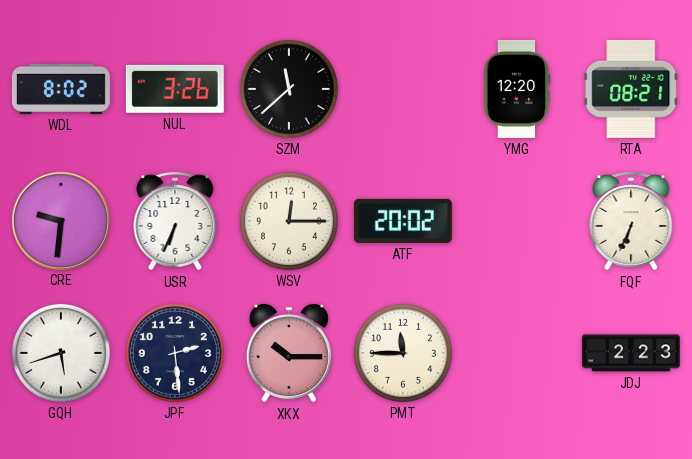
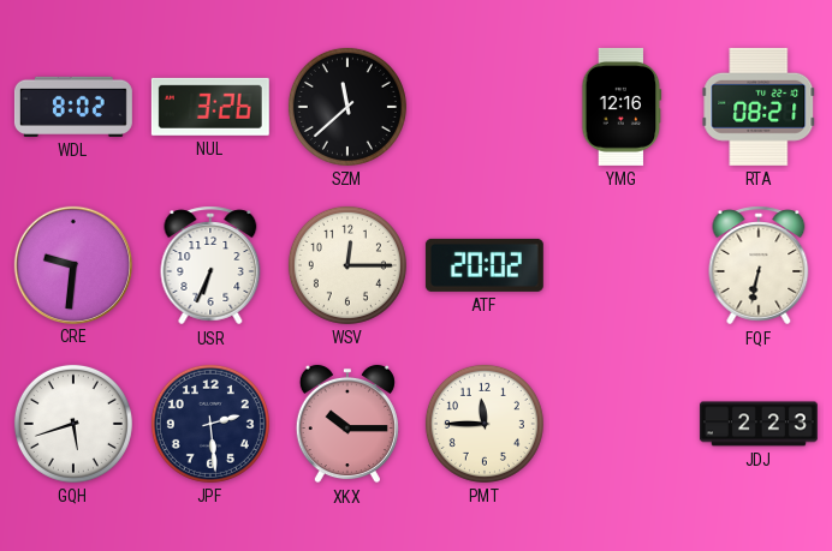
YMG: 12:20 -> 12:16 (622, 107)
FQF: 6:34 -> 6:32 (759, 265)
